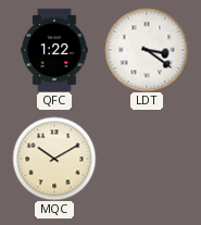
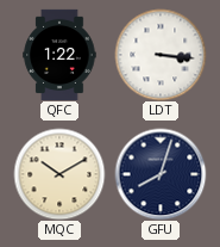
LDT: 3:21 -> 3:16 (161, 55)
GFU: none -> 8:03 (161, 174)
